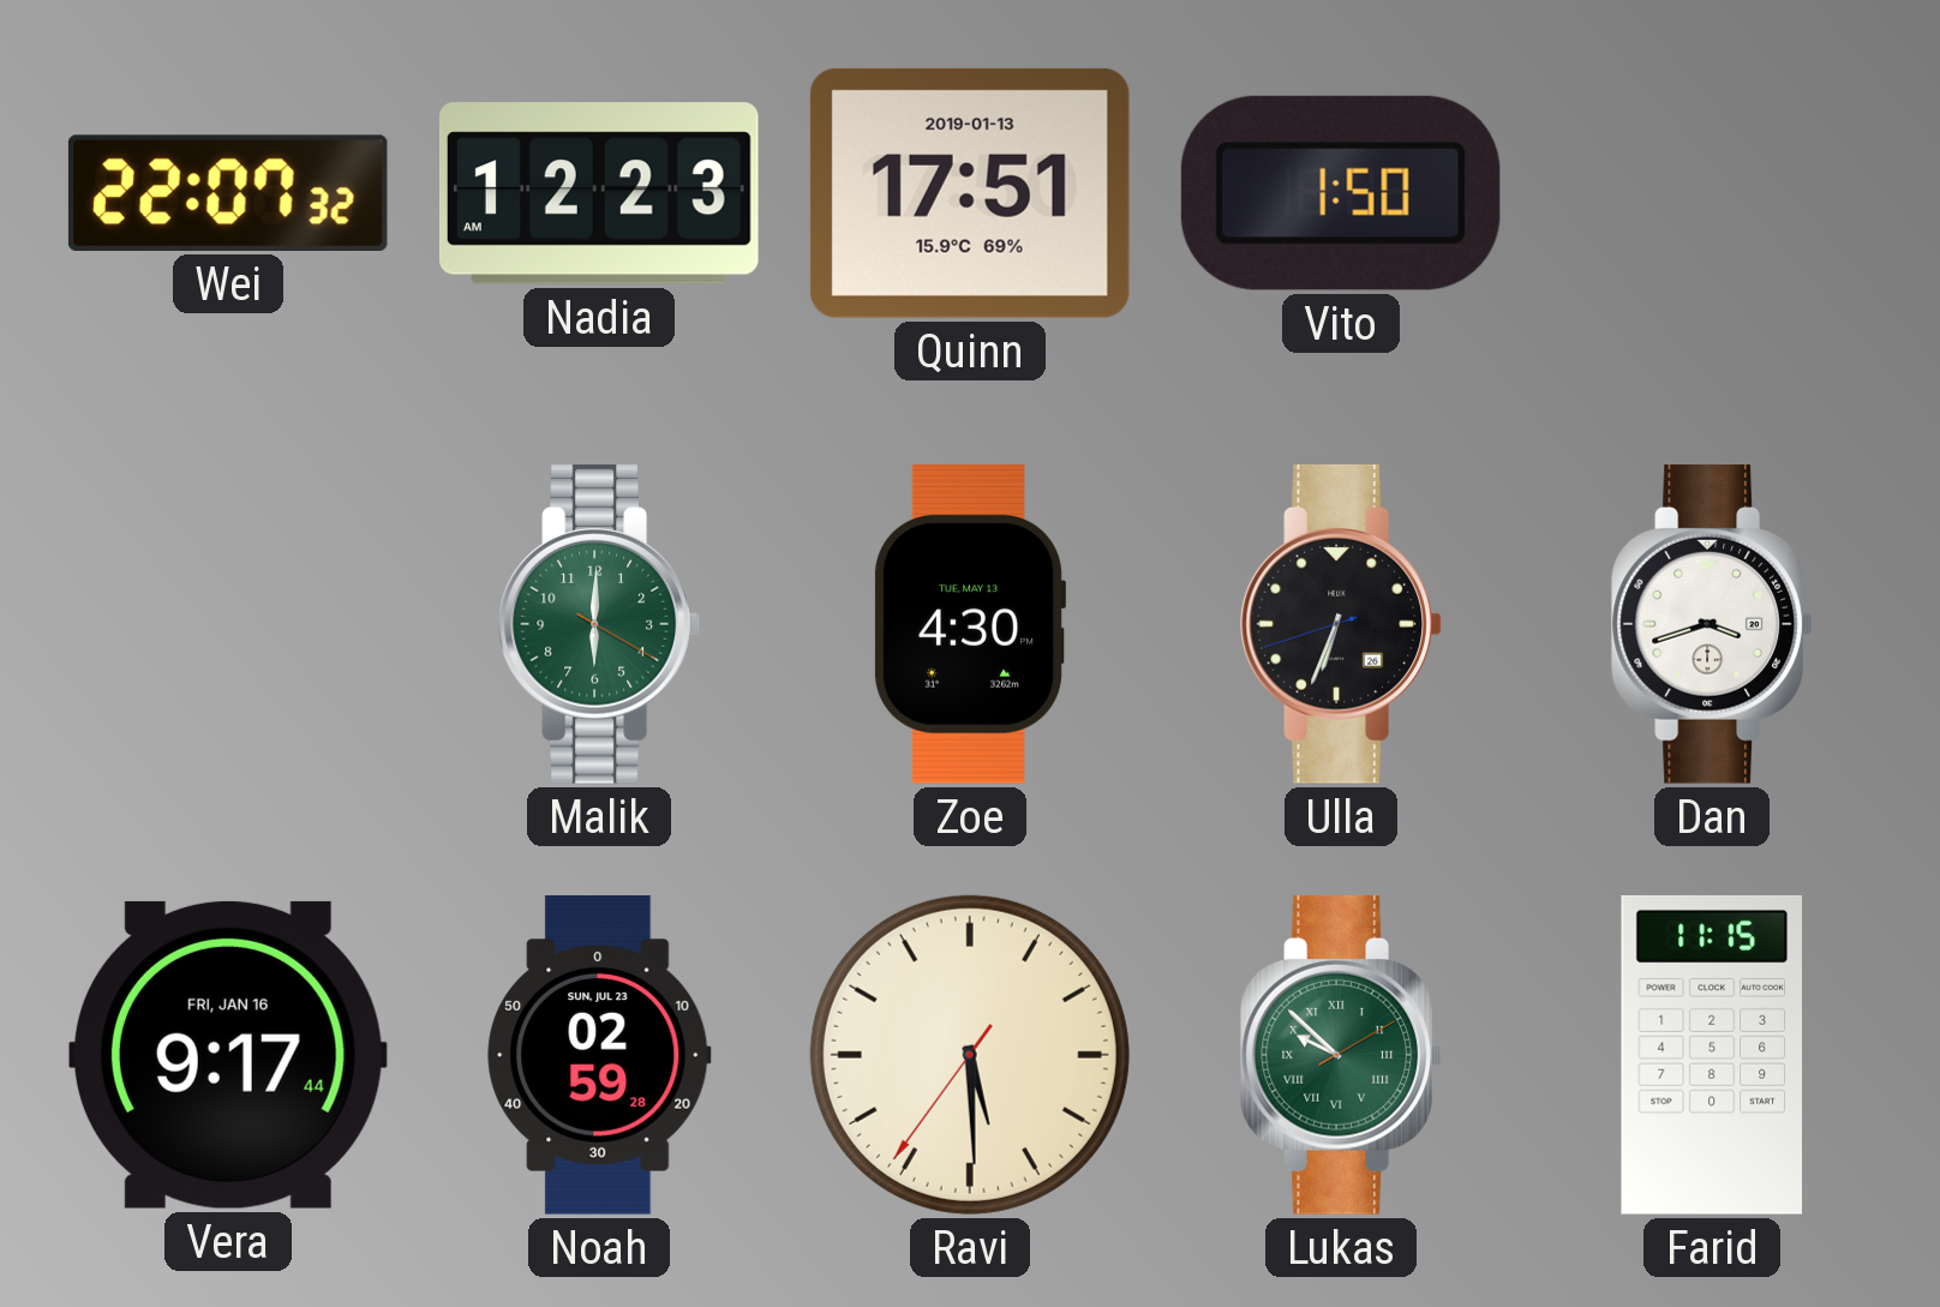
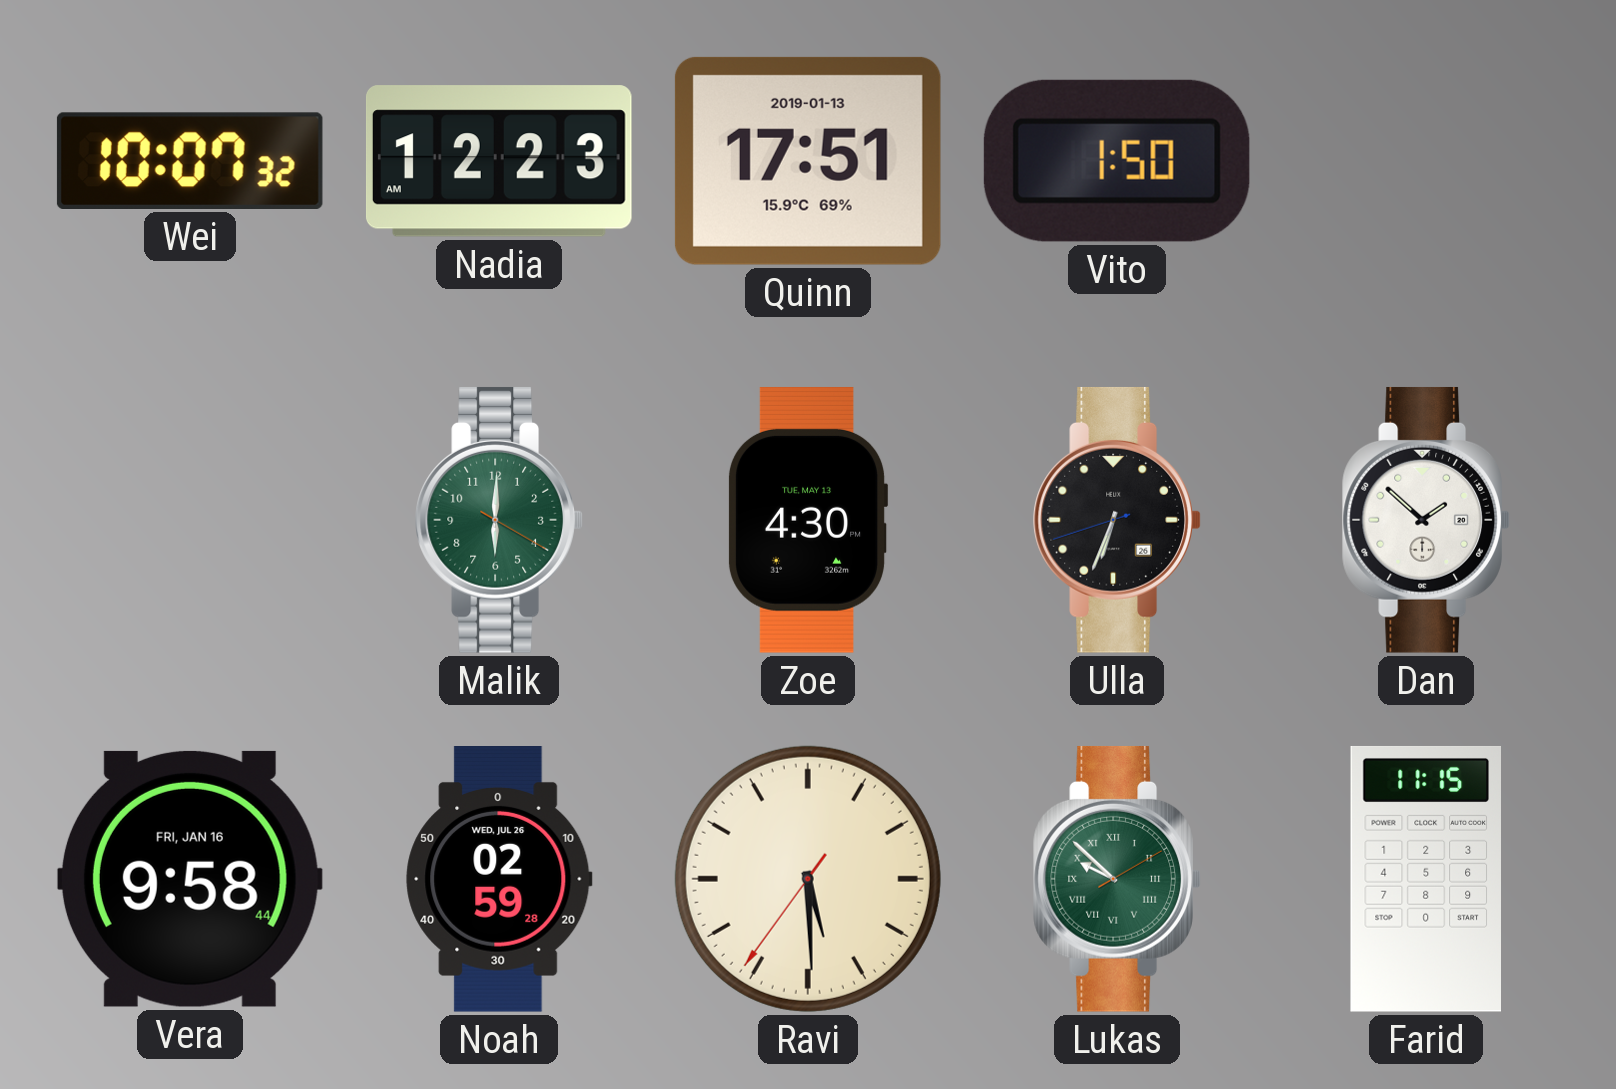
Wei: 22:07 -> 10:07 (190, 161)
Dan: 3:42 -> 1:52 (1426, 520)
Vera: 9:17 -> 9:58 (190, 879)
Noah date: SUN, JUL 23 -> WED, JUL 26 (499, 880)
